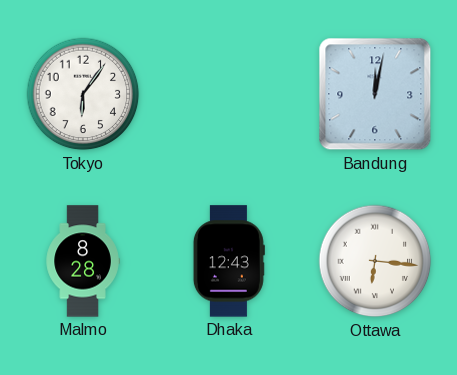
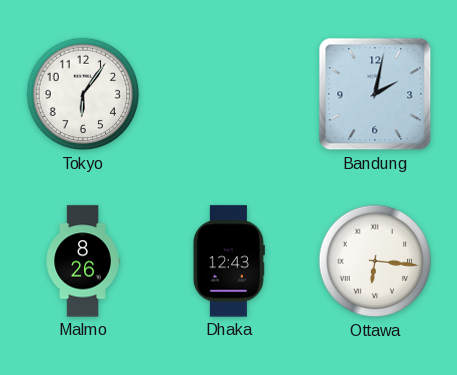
Bandung: 12:02 -> 2:02 (375, 94)
Malmo: 8:28 -> 8:26 (83, 261)
